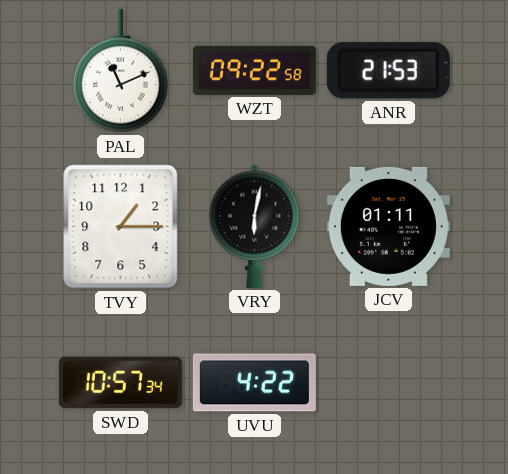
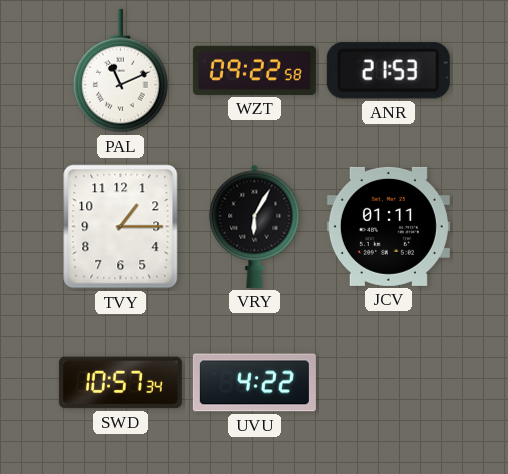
VRY: 6:02 -> 6:05 (255, 226)
